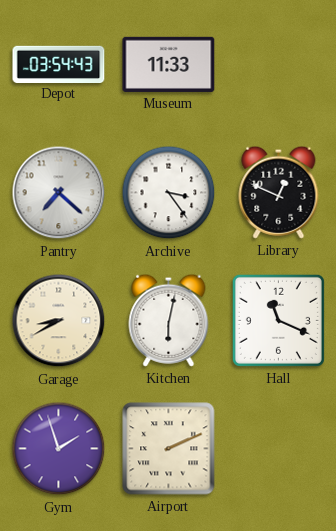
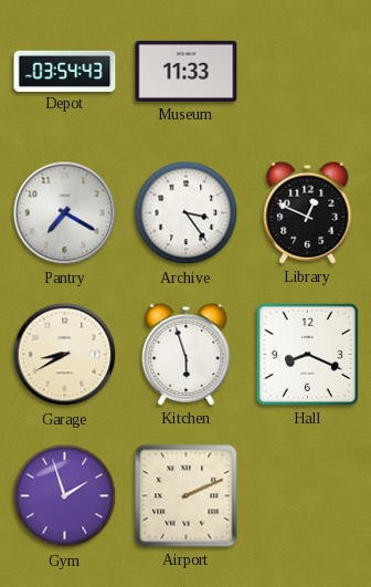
Pantry: 7:22 -> 7:20 (65, 213)
Kitchen: 6:02 -> 5:57 (187, 354)
Hall: 11:19 -> 8:19 (307, 354)
